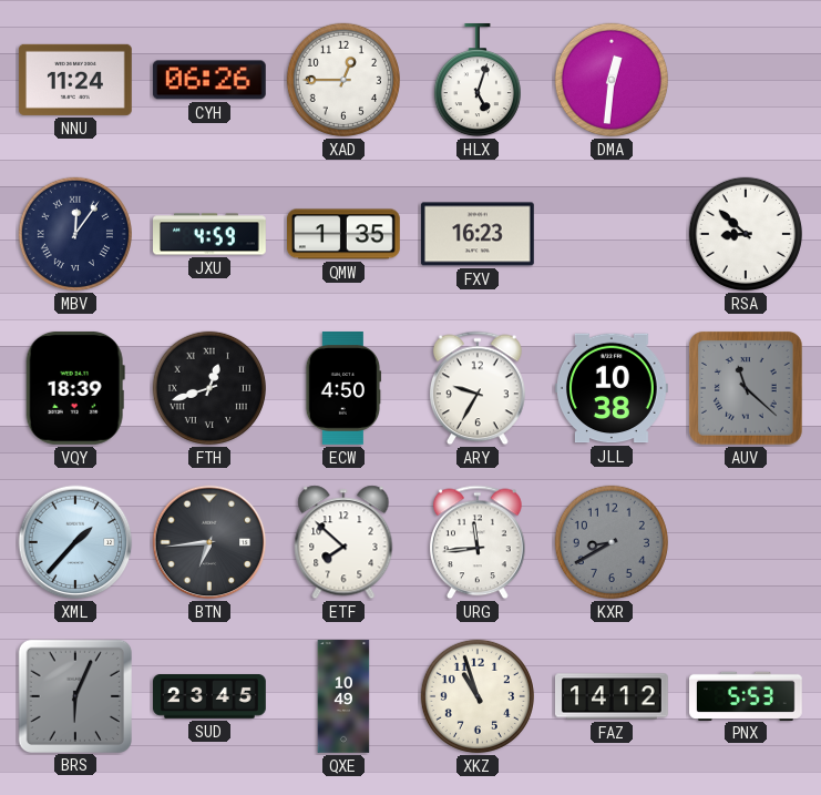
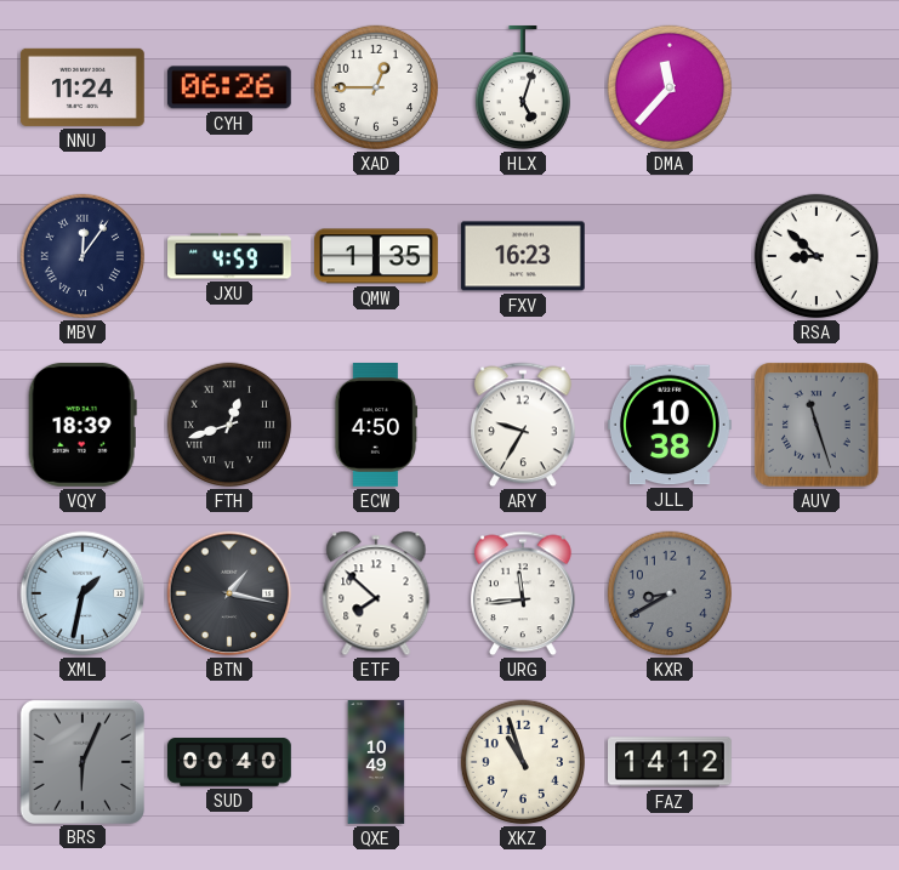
DMA: 12:31 -> 11:37 (670, 87)
AUV: 11:22 -> 11:27 (818, 426)
XML: 1:37 -> 1:32 (82, 593)
BTN: 6:44 -> 1:17 (229, 593)
SUD: 23:45 -> 00:40 (231, 763)
PNX: 5:53 -> none (747, 695)
